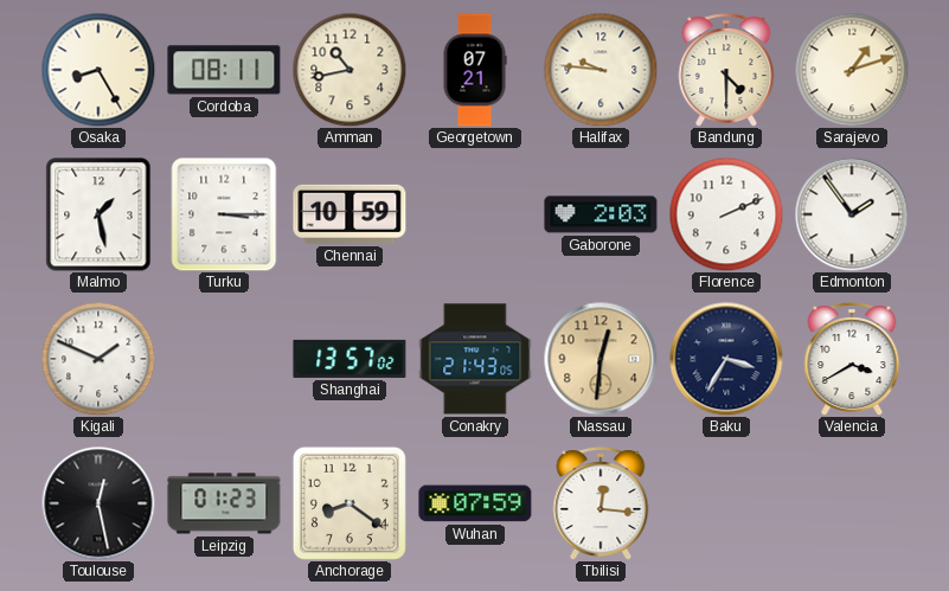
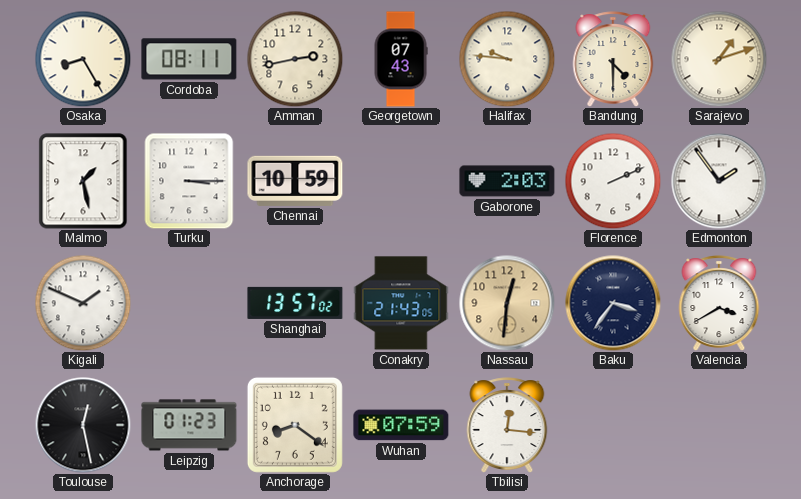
Amman: 10:43 -> 2:43 (295, 59)
Georgetown: 07:21 -> 07:43 (401, 59)
Baku: 3:35 -> 3:36 (613, 303)
